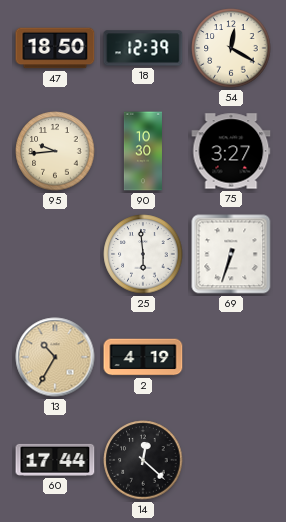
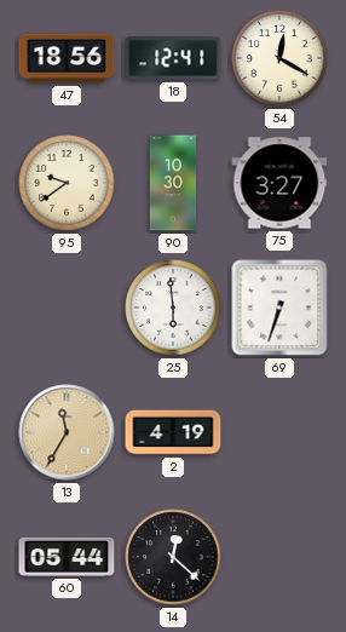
47: 18:50 -> 18:56 (67, 58)
18: 12:39 -> 12:41 (173, 58)
95: 9:44 -> 9:39 (67, 183)
13: 10:35 -> 11:35 (67, 432)
60: 17:44 -> 05:44 (67, 557)
